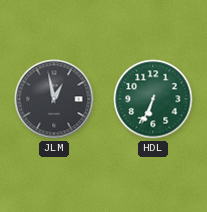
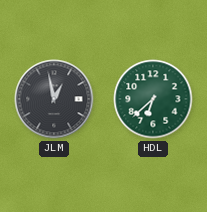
HDL: 6:34 -> 6:38 (153, 99)
